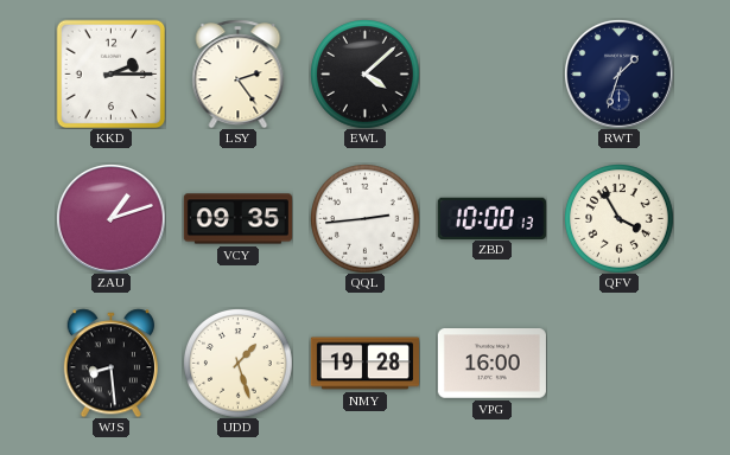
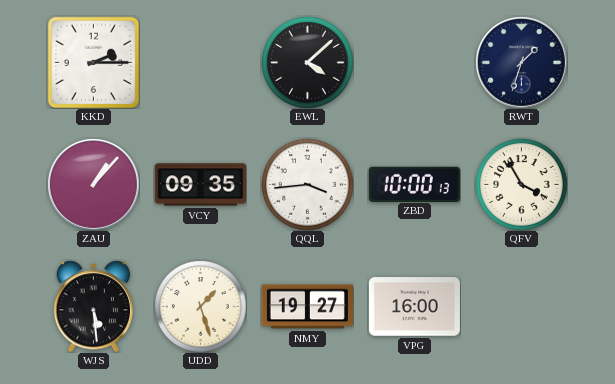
LSY: 2:24 -> none (239, 73)
ZAU: 1:12 -> 1:07 (93, 184)
QQL: 2:44 -> 3:44 (308, 185)
WJS: 8:29 -> 5:29 (93, 306)
NMY: 19:28 -> 19:27 (307, 307)
